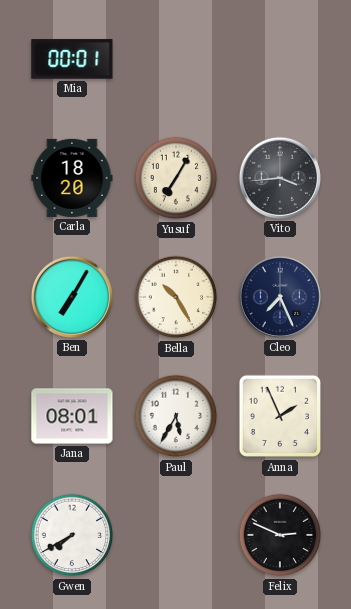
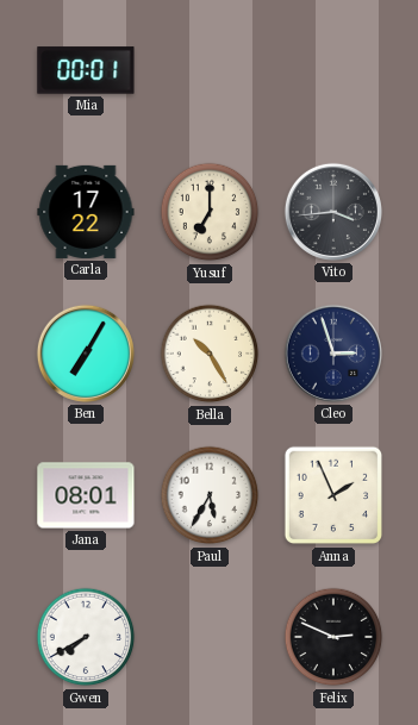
Carla: 18:20 -> 17:22 (86, 212)
Yusuf: 7:05 -> 7:00 (210, 212)
Cleo: 7:26 -> 2:57 (333, 354)
